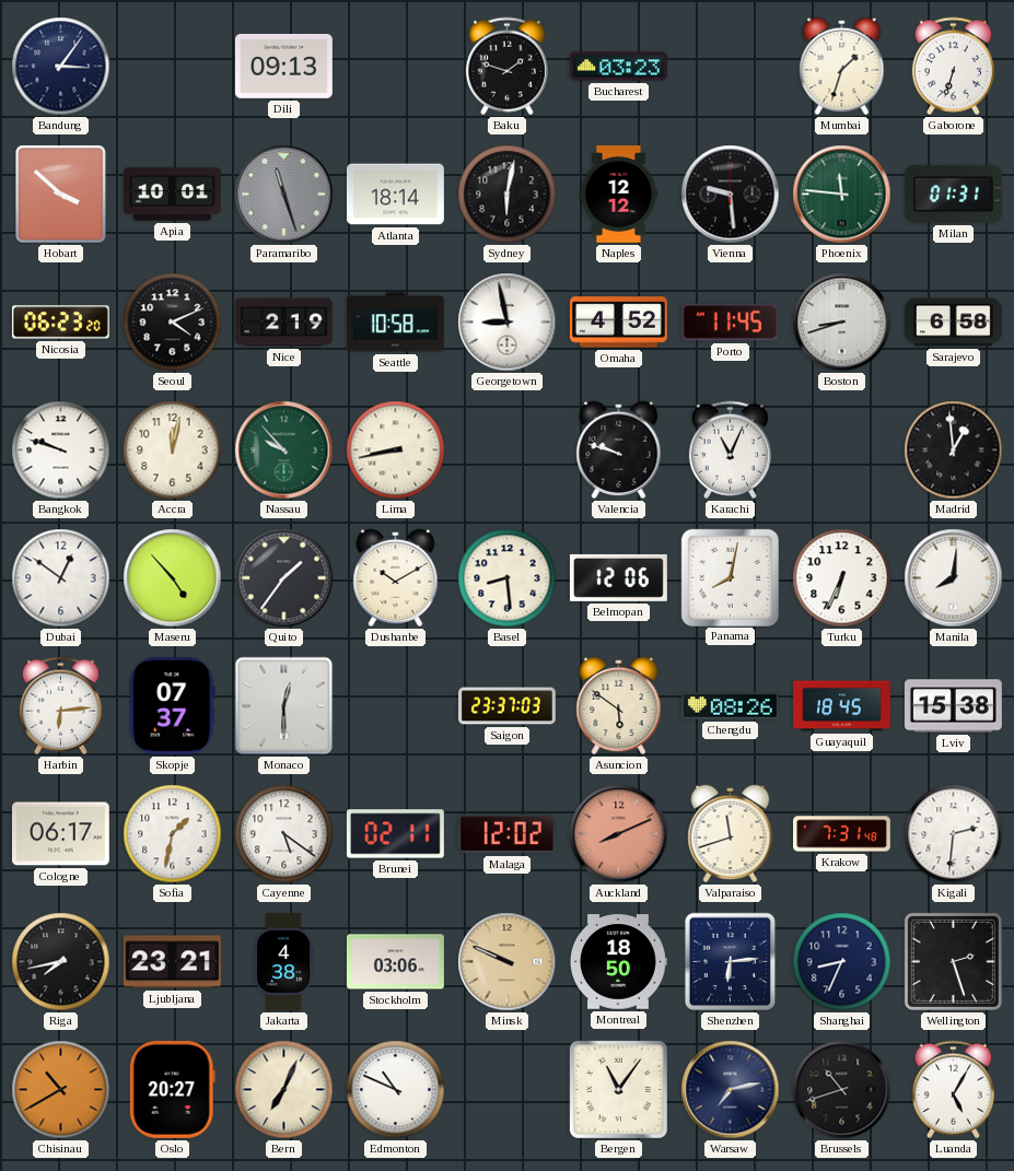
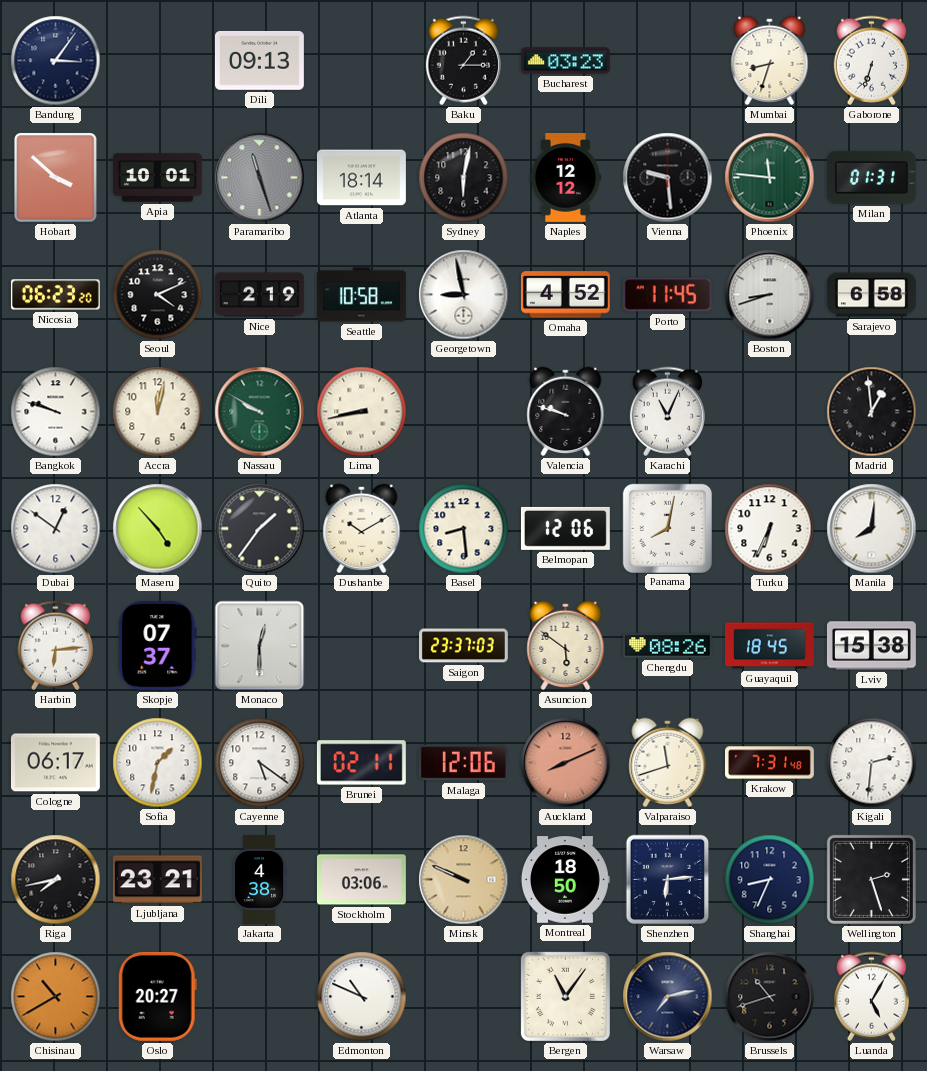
Baku: 1:48 -> 1:15 (463, 61)
Mumbai: 1:33 -> 8:33 (770, 61)
Nassau: 9:53 -> 9:50 (260, 412)
Malaga: 12:02 -> 12:06 (463, 763)
Bern: 7:04 -> none (284, 1090)
